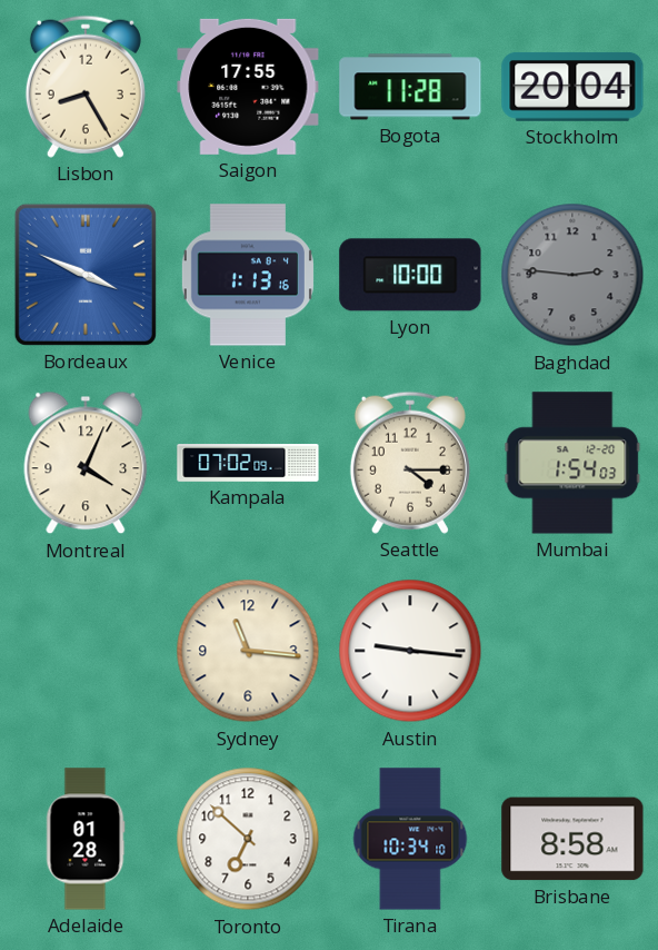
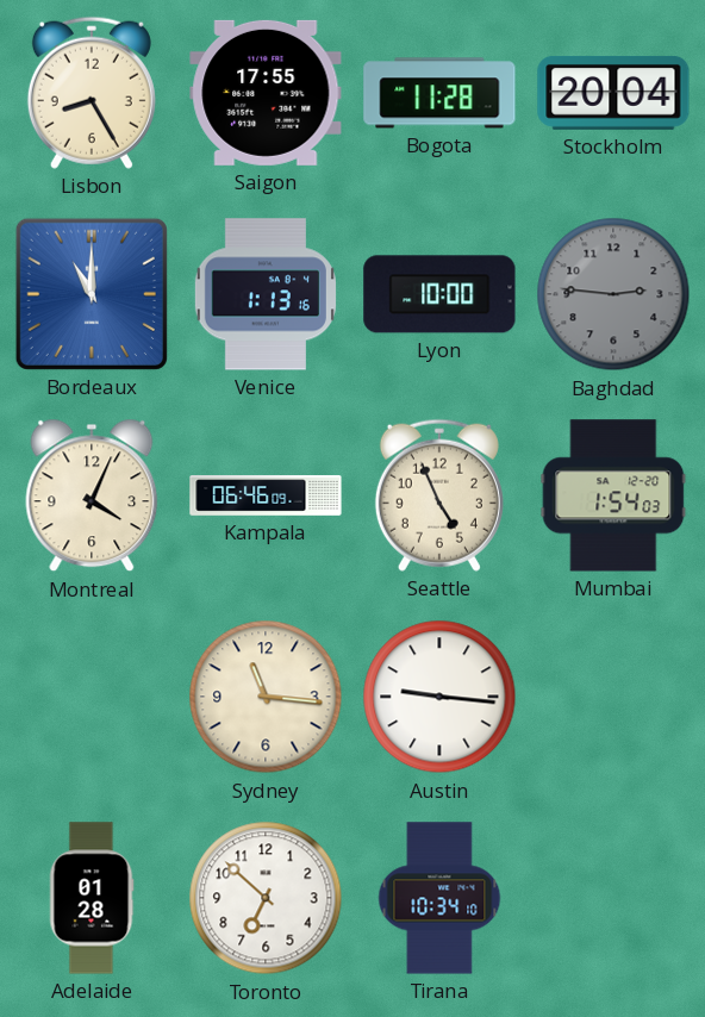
Bordeaux: 3:49 -> 11:00 (92, 294)
Kampala: 07:02 -> 06:46 (266, 495)
Seattle: 4:15 -> 4:56 (439, 495)
Brisbane: 8:58 -> none (572, 839)
